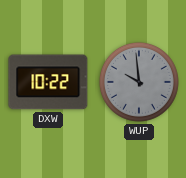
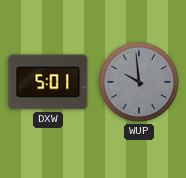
DXW: 10:22 -> 5:01 (48, 82)
